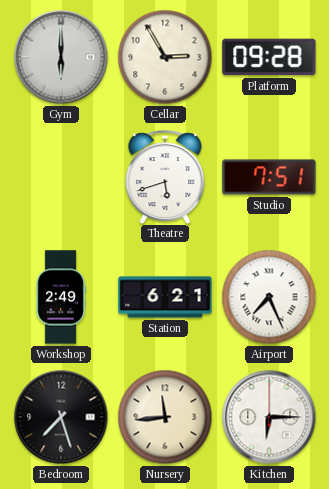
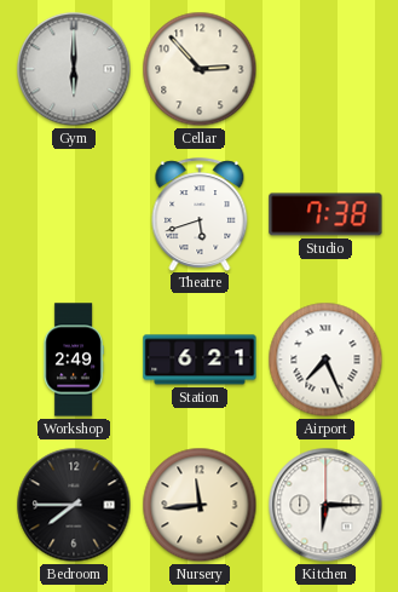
Cellar: 2:55 -> 2:53 (200, 69)
Platform: 09:28 -> none (269, 57)
Studio: 7:51 -> 7:38 (325, 214)
Bedroom: 7:27 -> 7:45 (74, 505)
